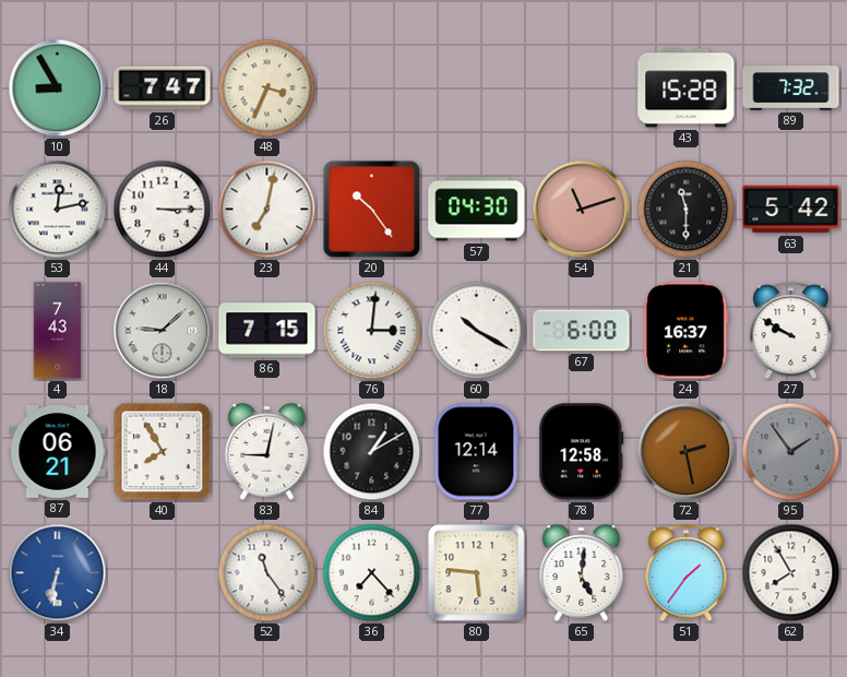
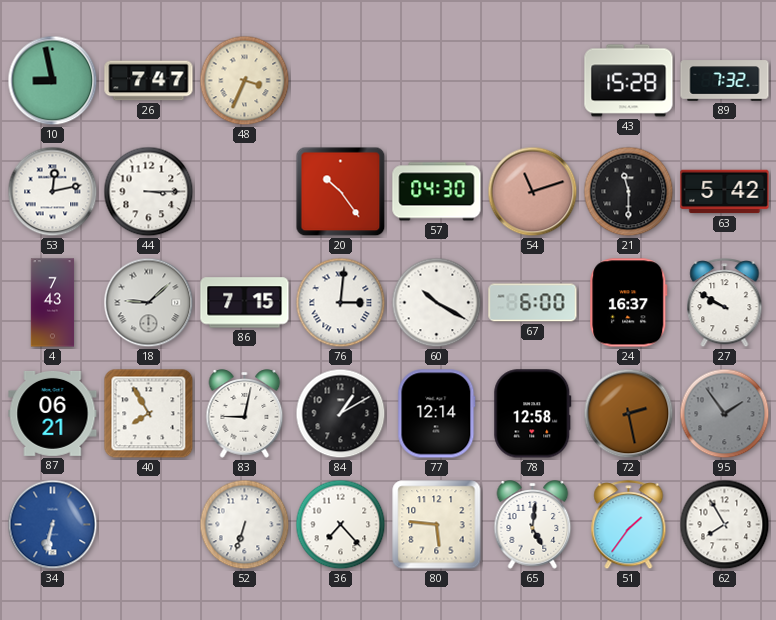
10: 8:55 -> 8:58 (53, 81)
23: 7:02 -> none (267, 210)
52: 11:24 -> 6:33 (245, 525)
